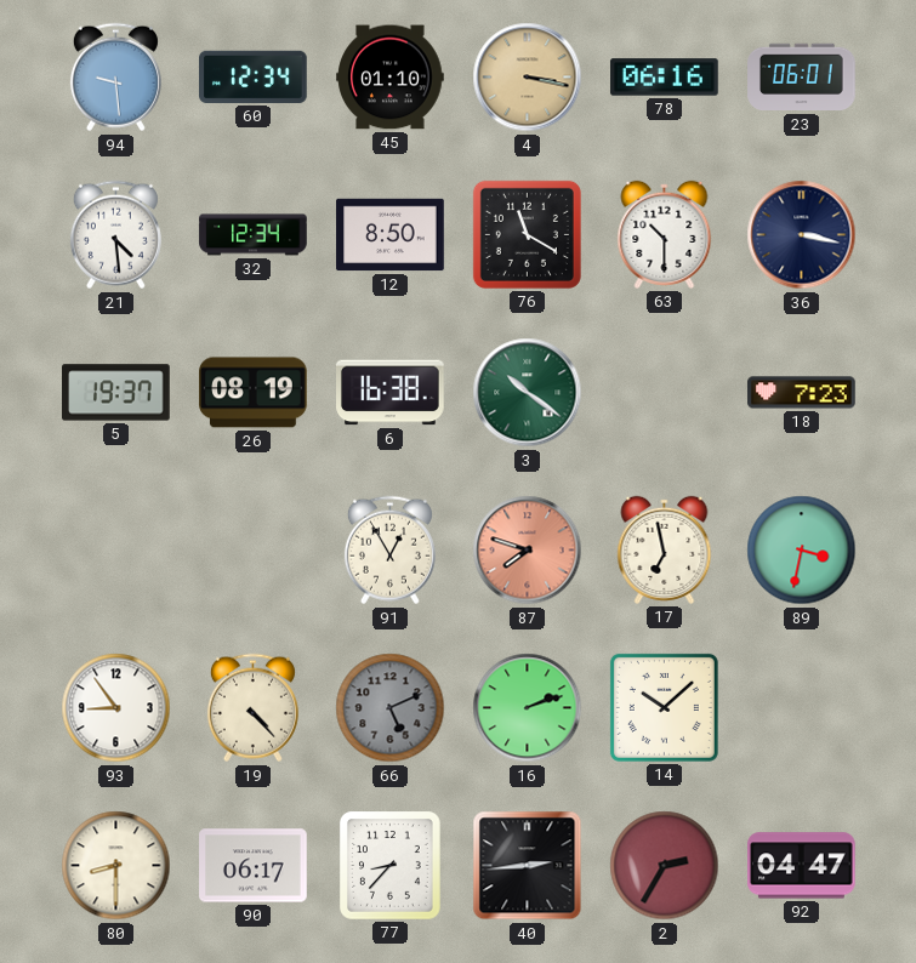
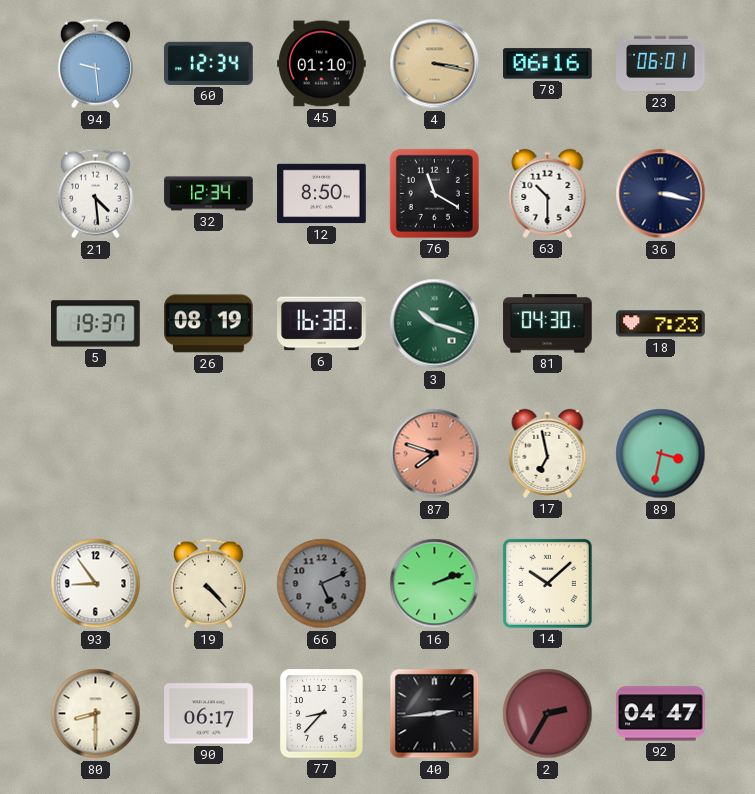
3: 10:21 -> 10:18 (435, 324)
81: none -> 04:30 (548, 324)
91: 12:55 -> none (389, 551)
